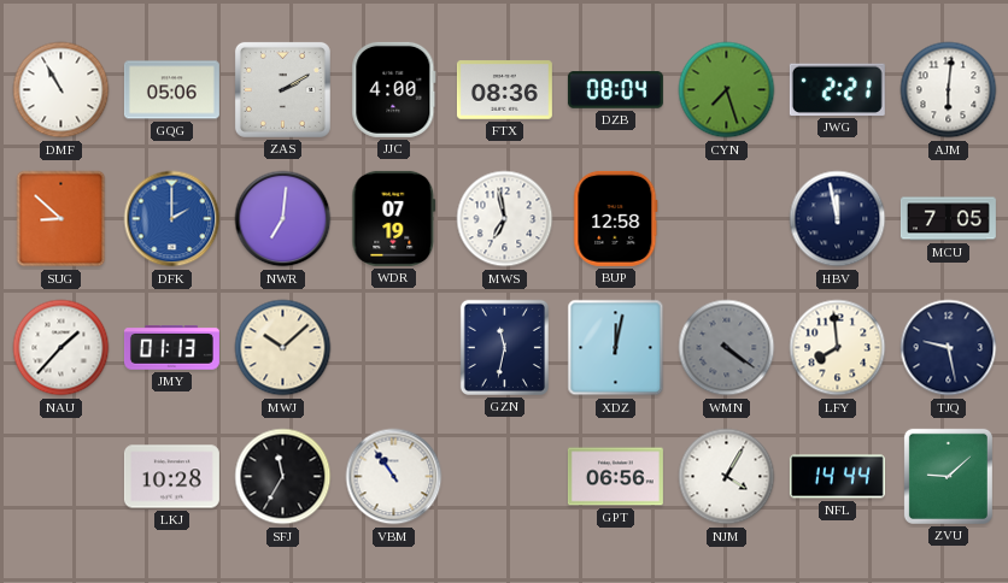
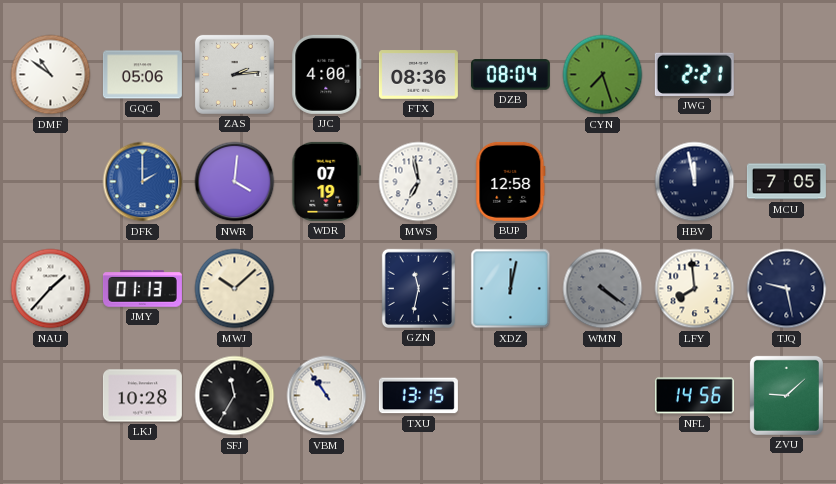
DMF: 10:55 -> 10:51 (51, 75)
ZAS: 2:10 -> 2:14 (234, 74)
AJM: 6:01 -> none (949, 90)
SUG: 8:52 -> none (61, 219)
NWR: 7:01 -> 4:01 (235, 182)
TXU: none -> 13:15 (418, 396)
GPT: 06:56 -> none (615, 477)
NJM: 4:05 -> none (727, 477)
NFL: 14:44 -> 14:56 (694, 396)
